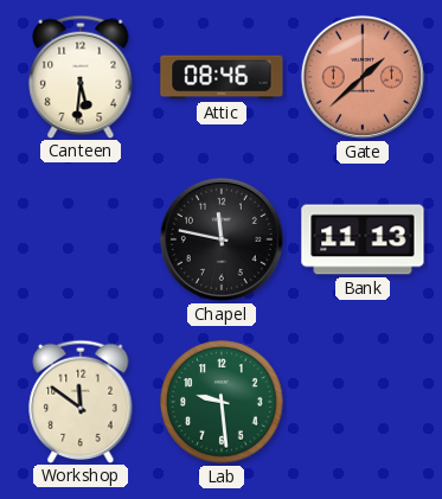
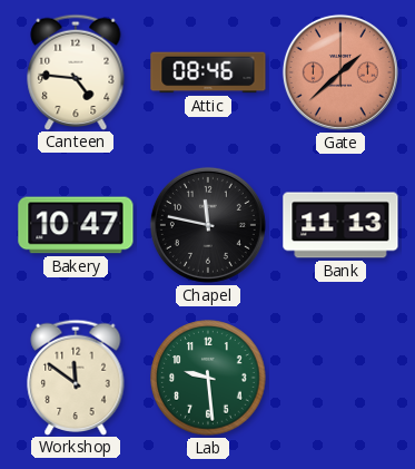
Canteen: 5:31 -> 4:46 (76, 71)
Bakery: none -> 10:47 (76, 225)
